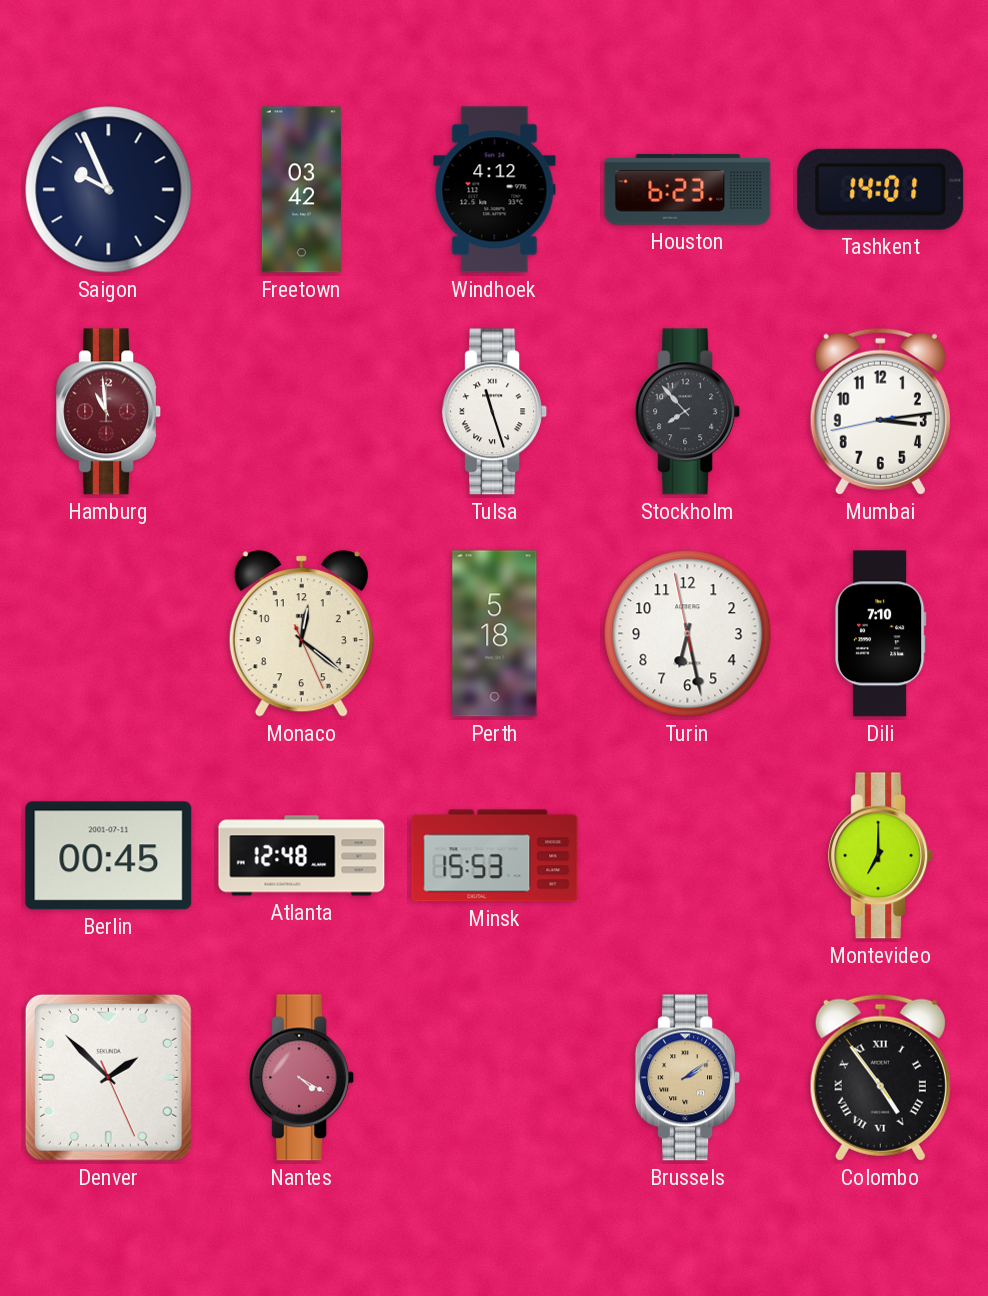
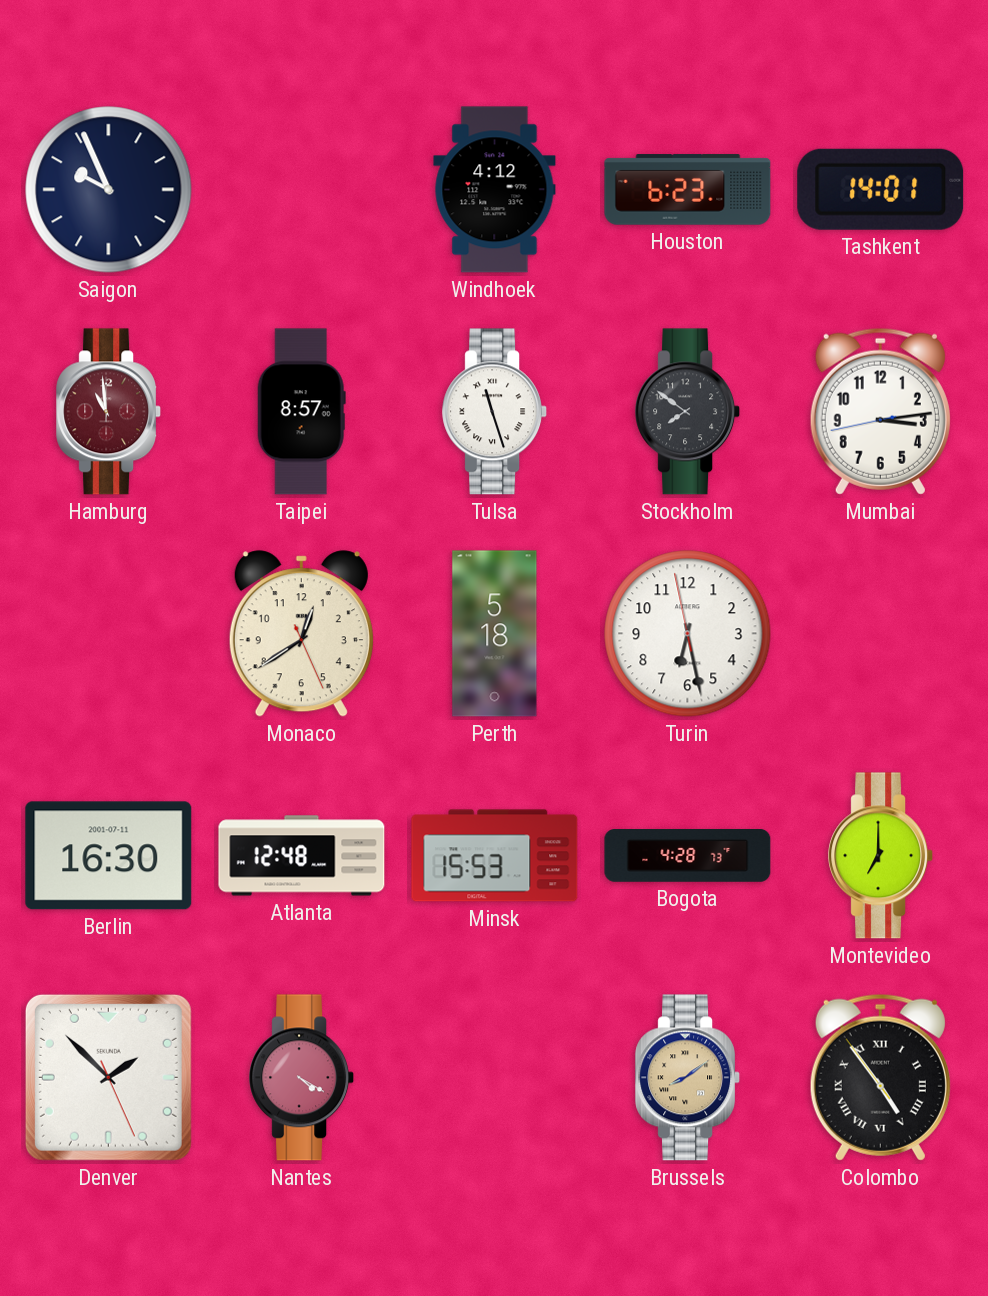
Freetown: 03:42 -> none (301, 190)
Taipei: none -> 8:57 (301, 412)
Stockholm: 7:53 -> 7:51 (688, 412)
Monaco: 12:21 -> 12:39 (301, 634)
Dili: 7:10 -> none (880, 634)
Berlin: 00:45 -> 16:30 (109, 856)
Bogota: none -> 4:28 (688, 856)
Brussels: 2:09 -> 8:09 (688, 1078)
